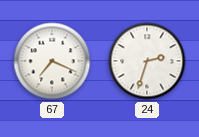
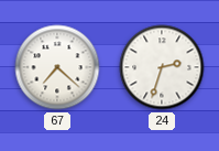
67: 7:19 -> 7:22 (57, 67)
